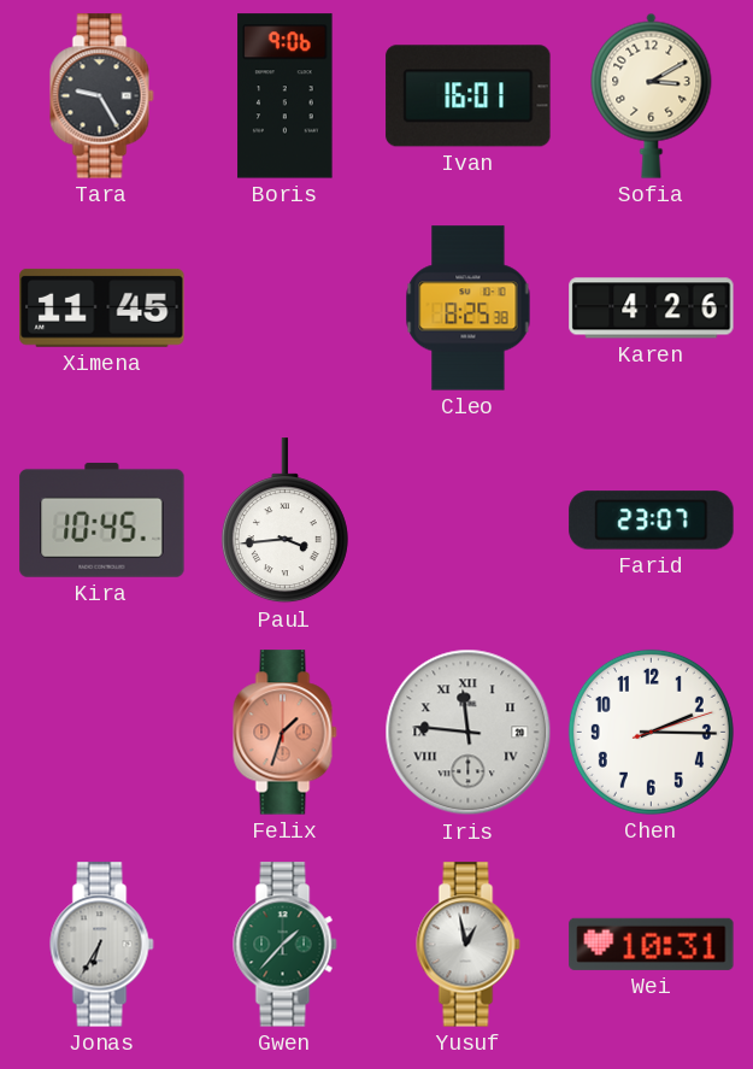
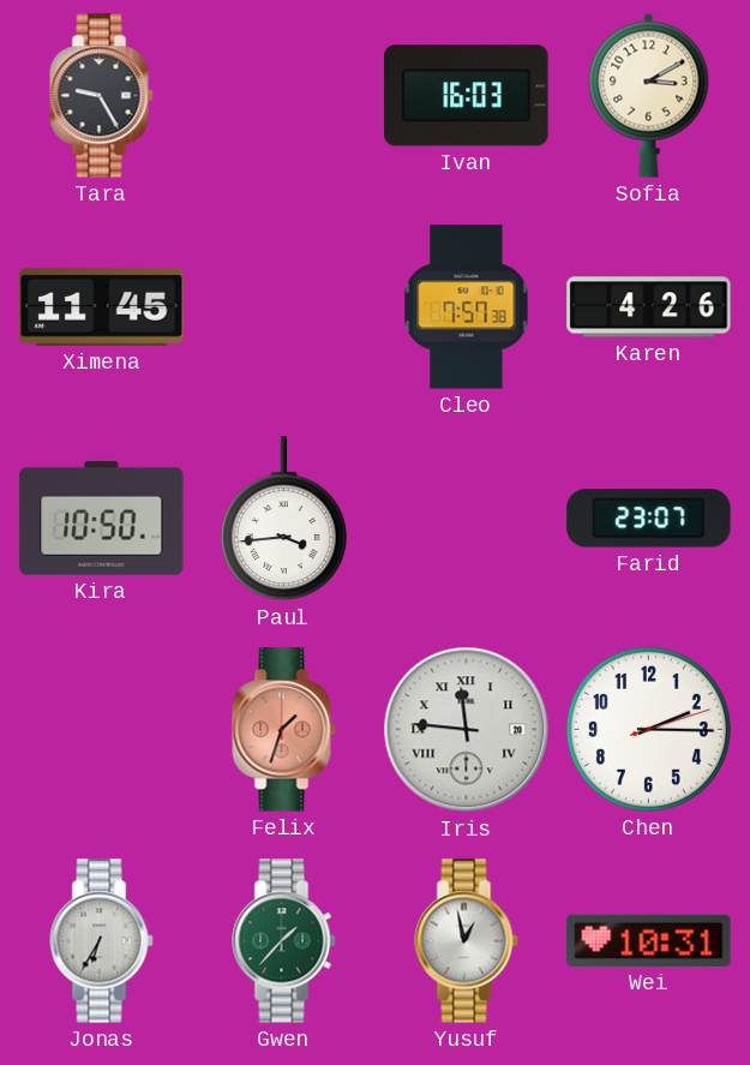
Boris: 9:06 -> none (286, 96)
Ivan: 16:01 -> 16:03 (467, 96)
Cleo: 8:25 -> 7:57 (467, 307)
Kira: 10:45 -> 10:50 (102, 517)
